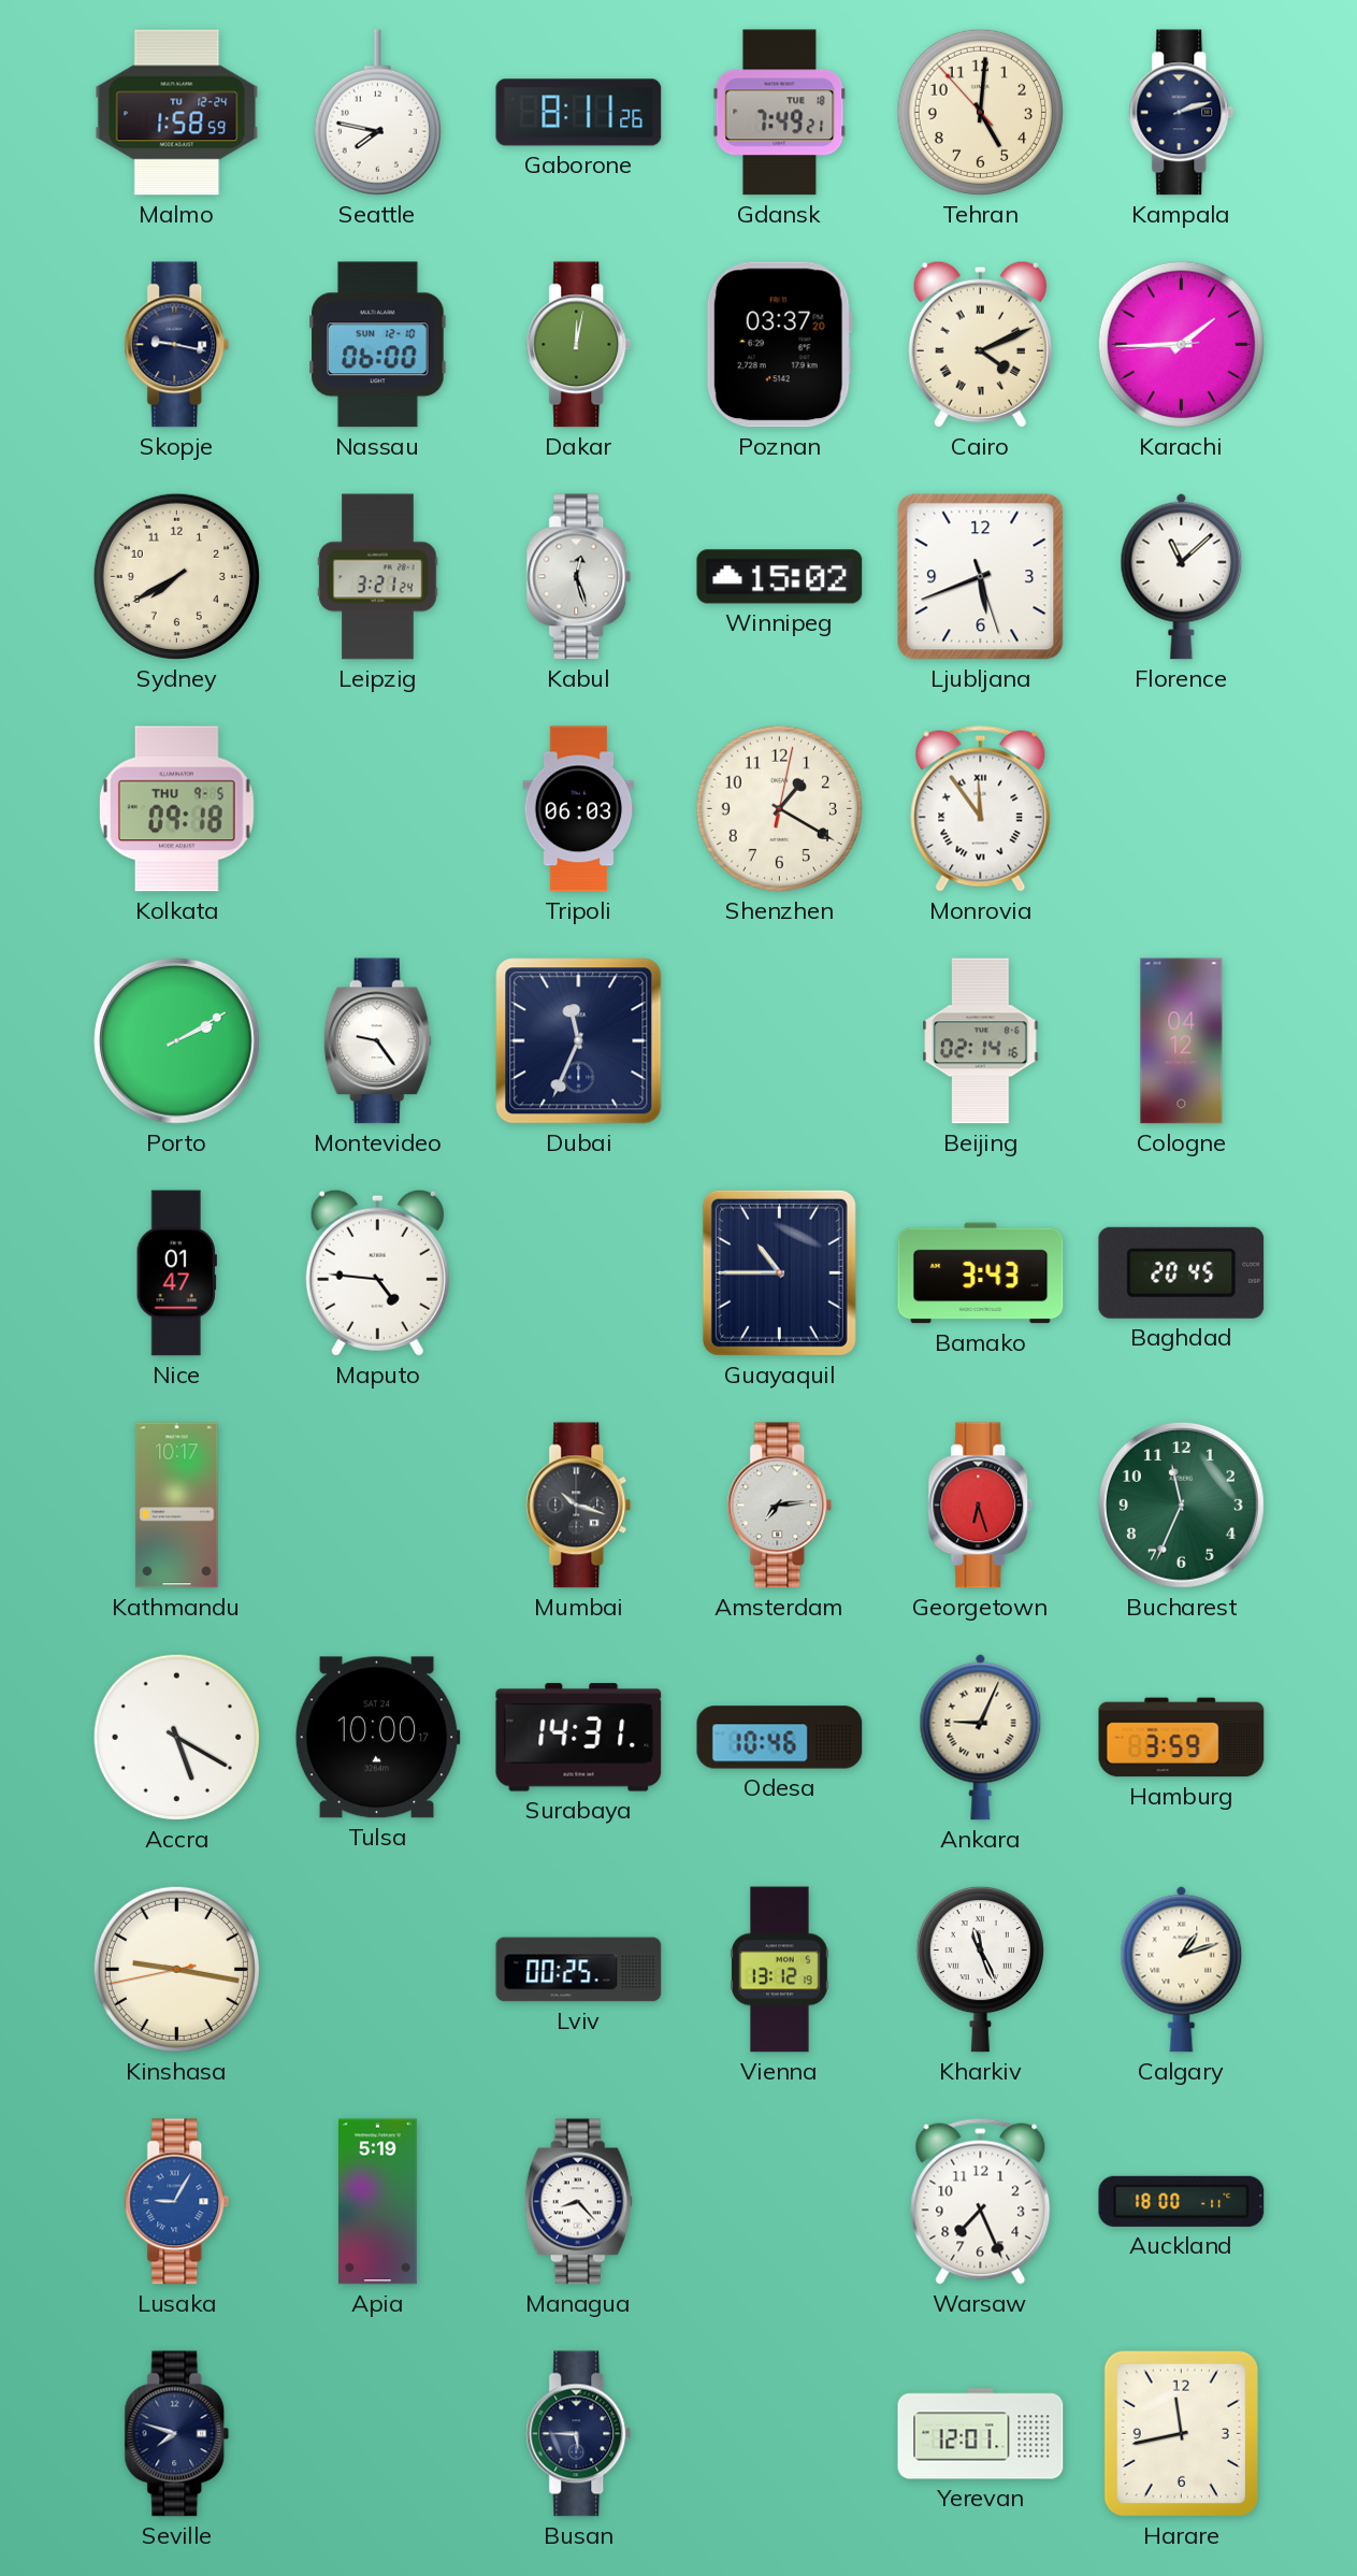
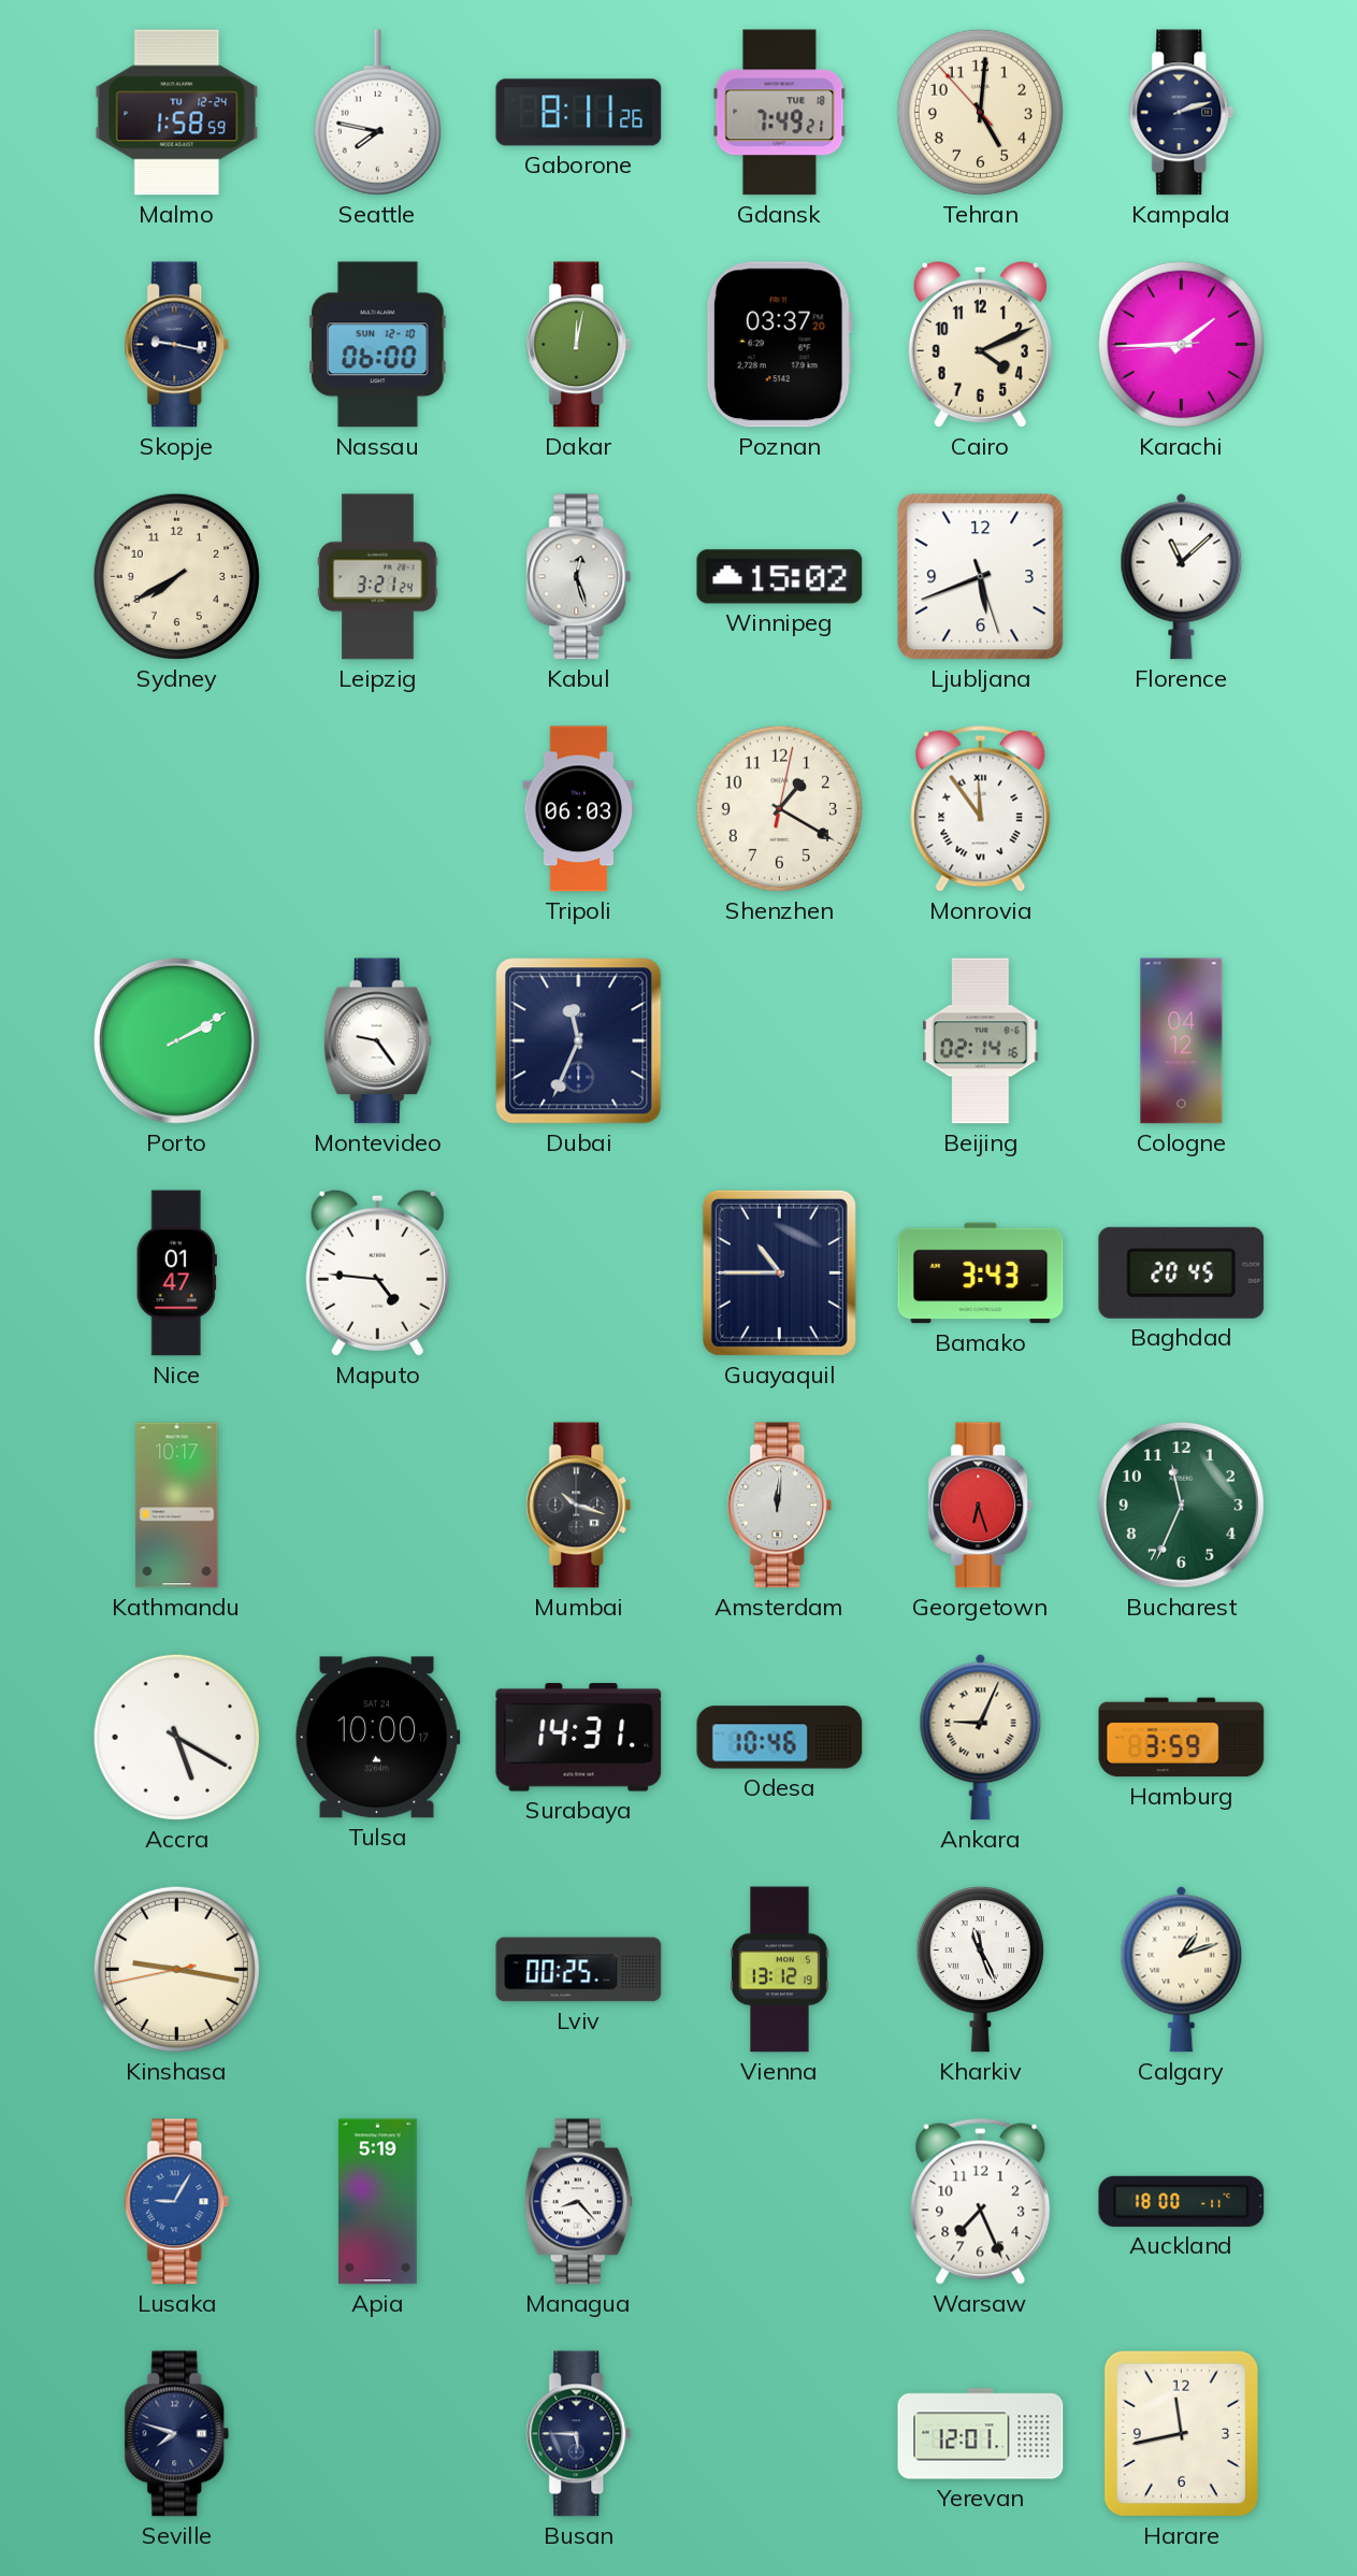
Cairo numerals: Roman -> Arabic (980, 344)
Kolkata: 09:18 -> none (176, 809)
Amsterdam: 7:14 -> 12:01 (780, 1506)
